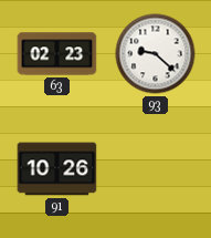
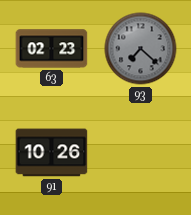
93: 9:22 -> 7:22 (141, 49)
93 dial: white -> grey (141, 49)
